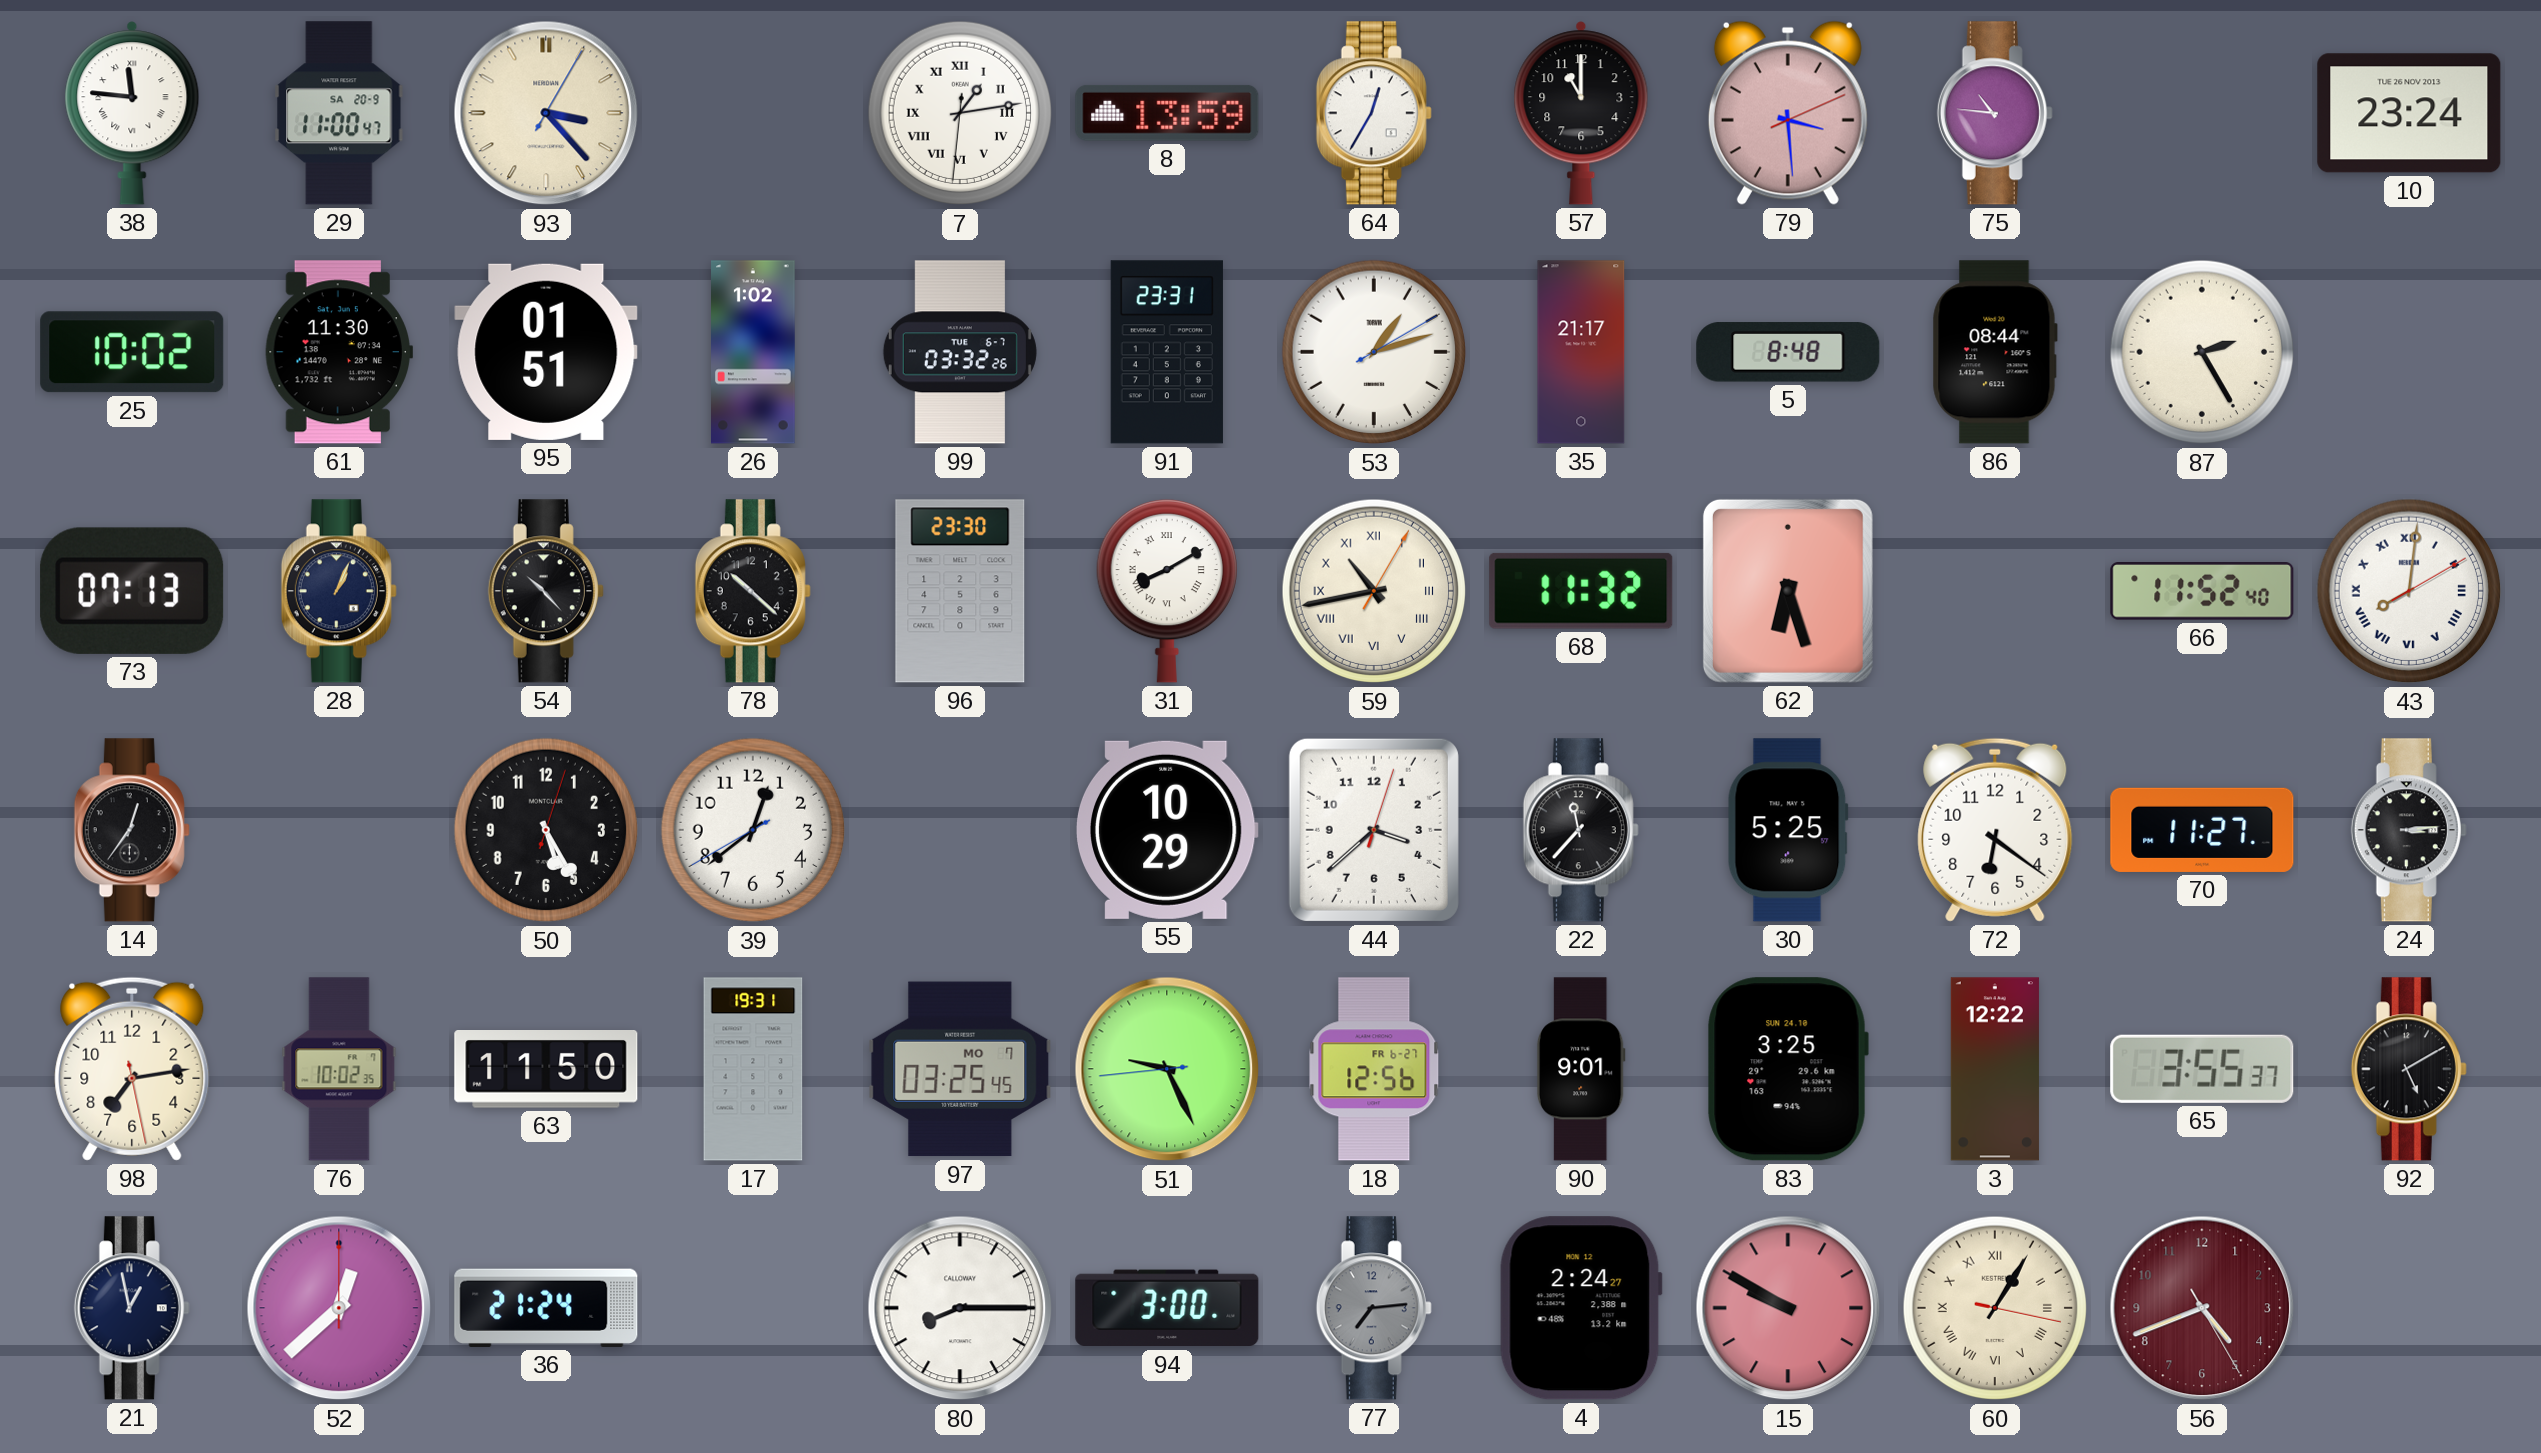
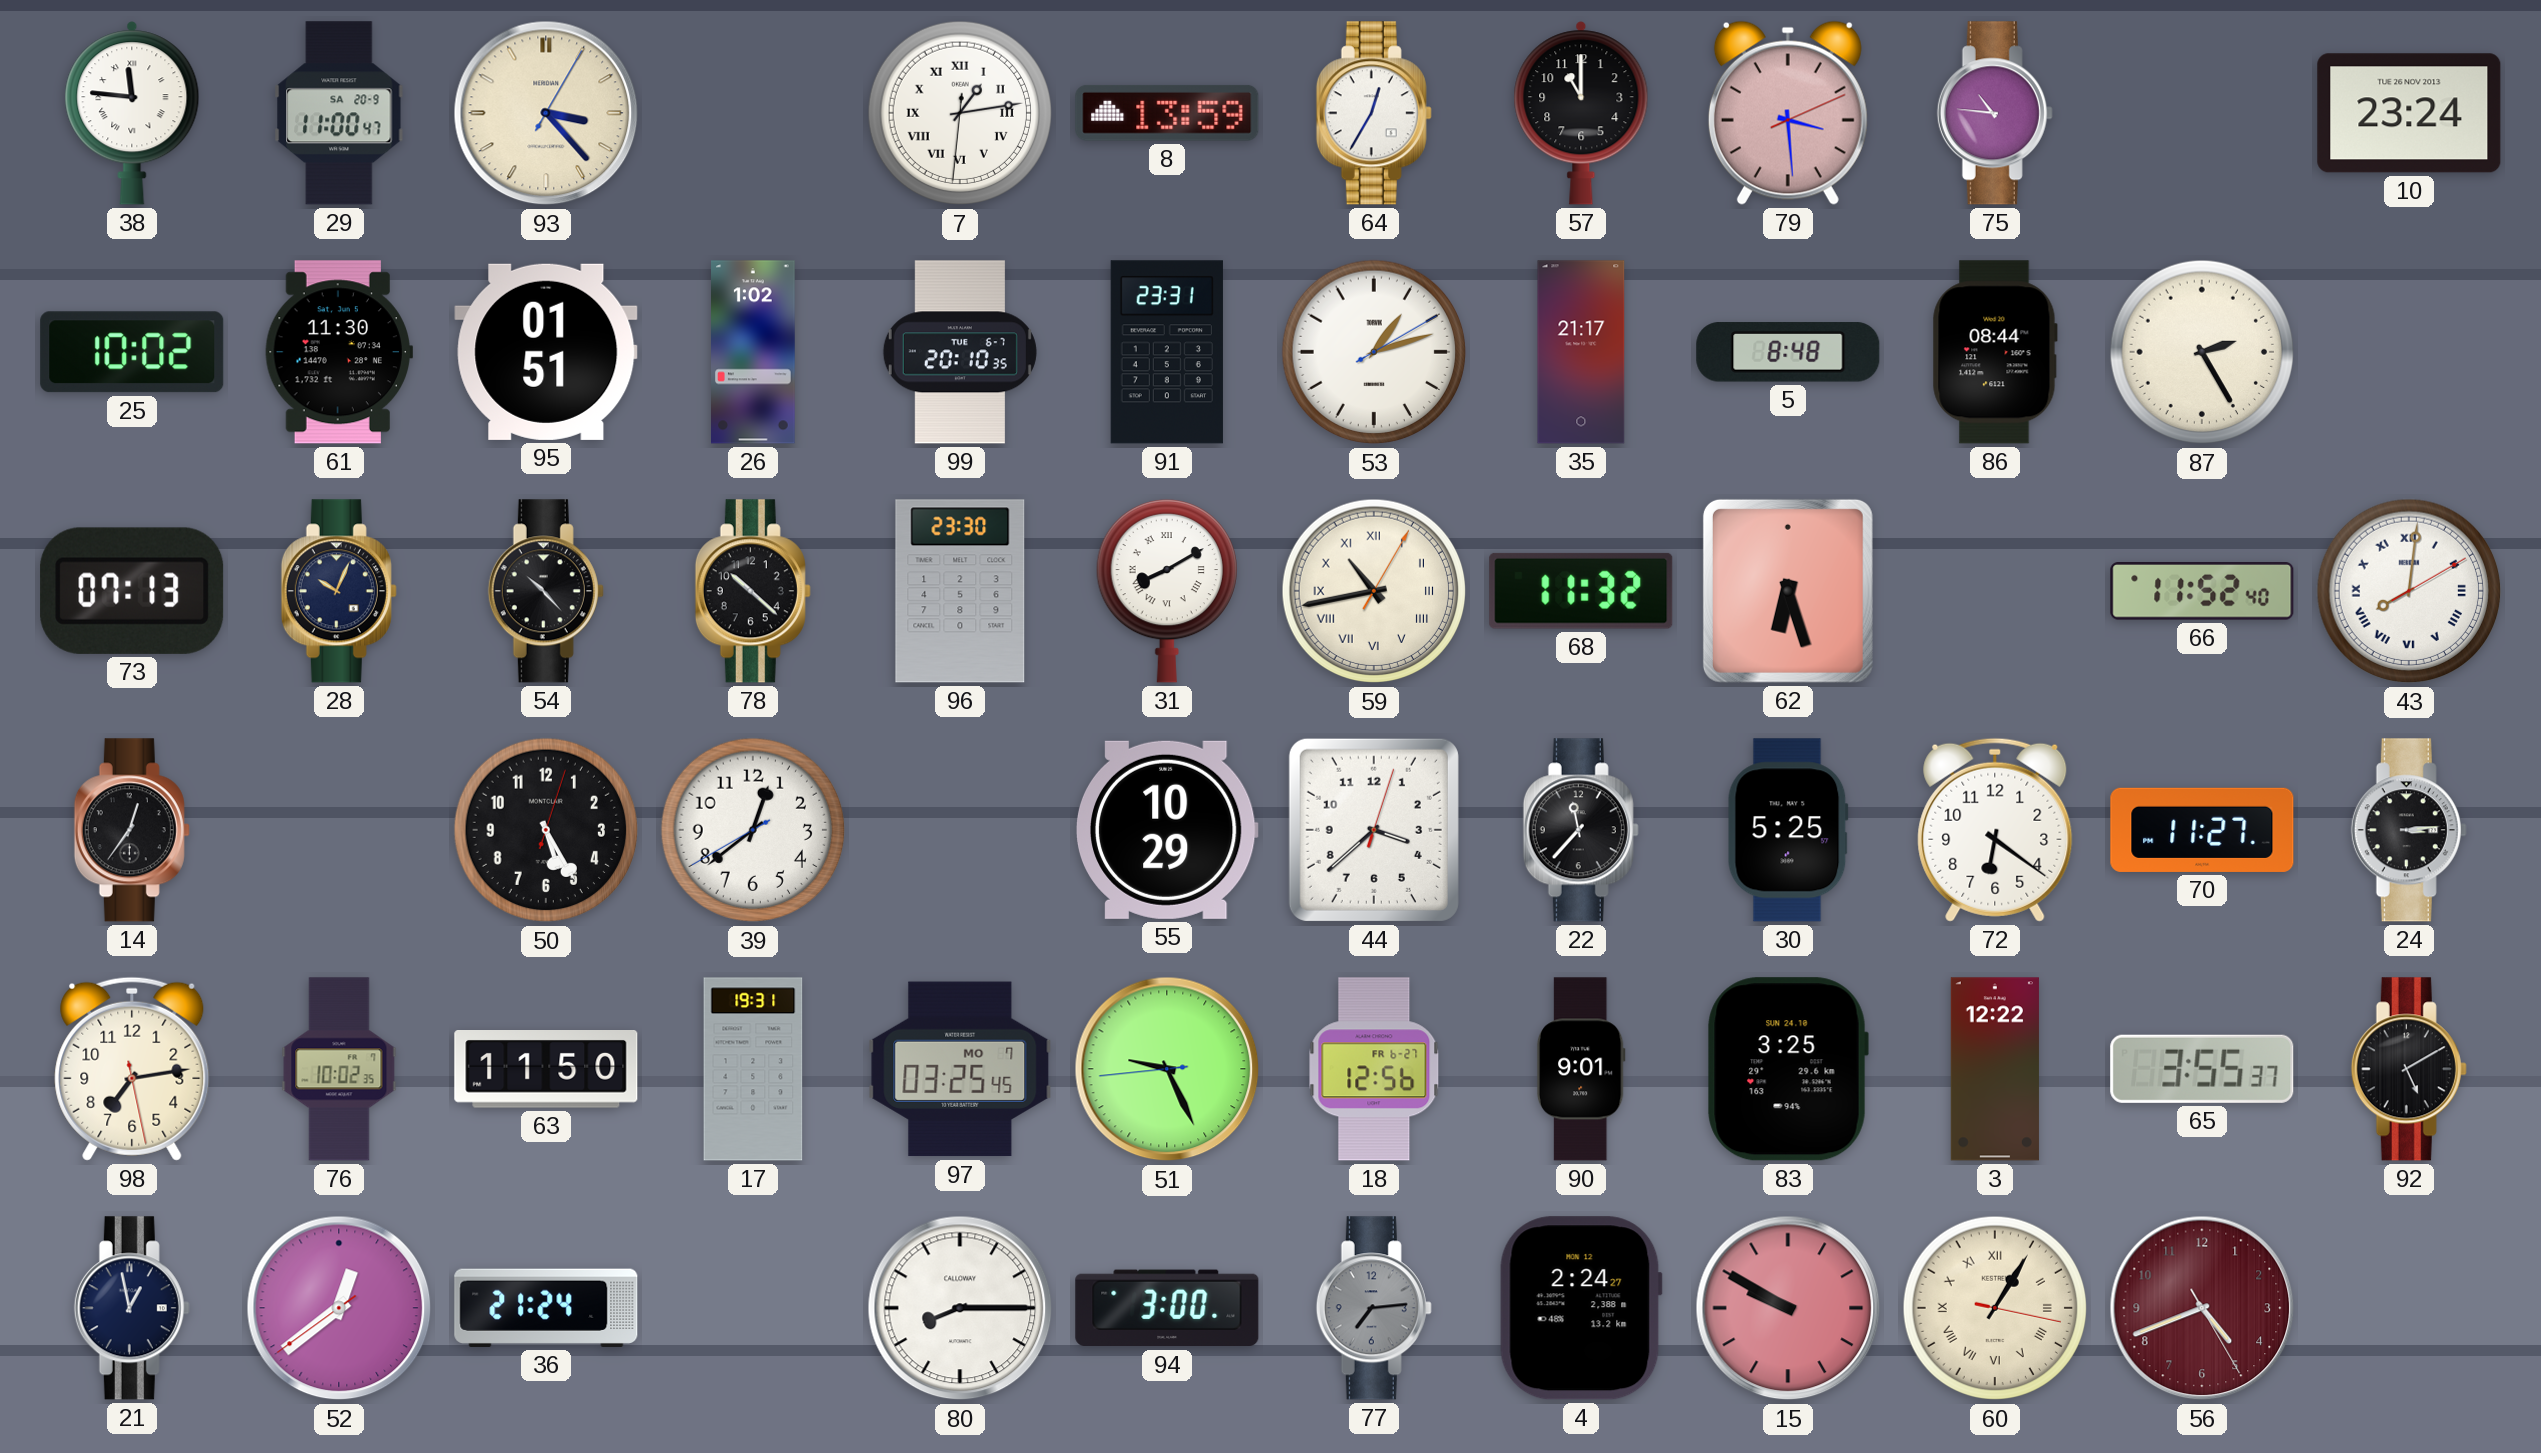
99: 03:32 -> 20:10 (960, 352)
28: 1:04 -> 10:04 (339, 591)
52: 12:38:00 -> 12:38:39 (339, 1308)
